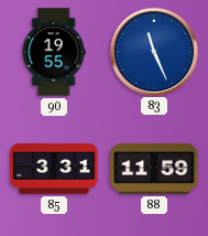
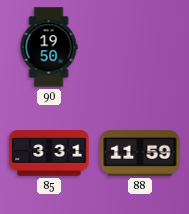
90: 19:55 -> 19:50 (49, 47)
83: 11:26 -> none (153, 51)
